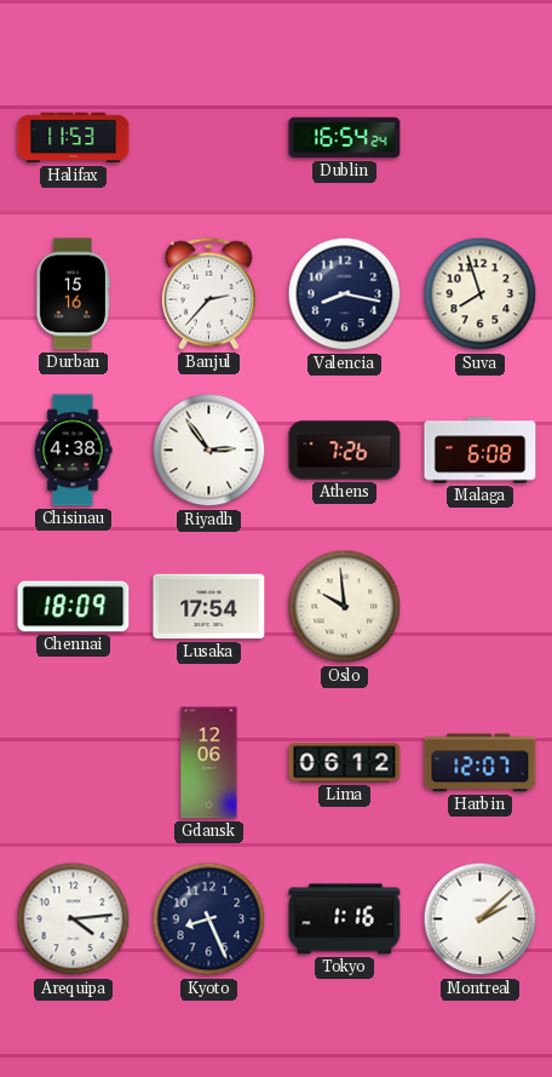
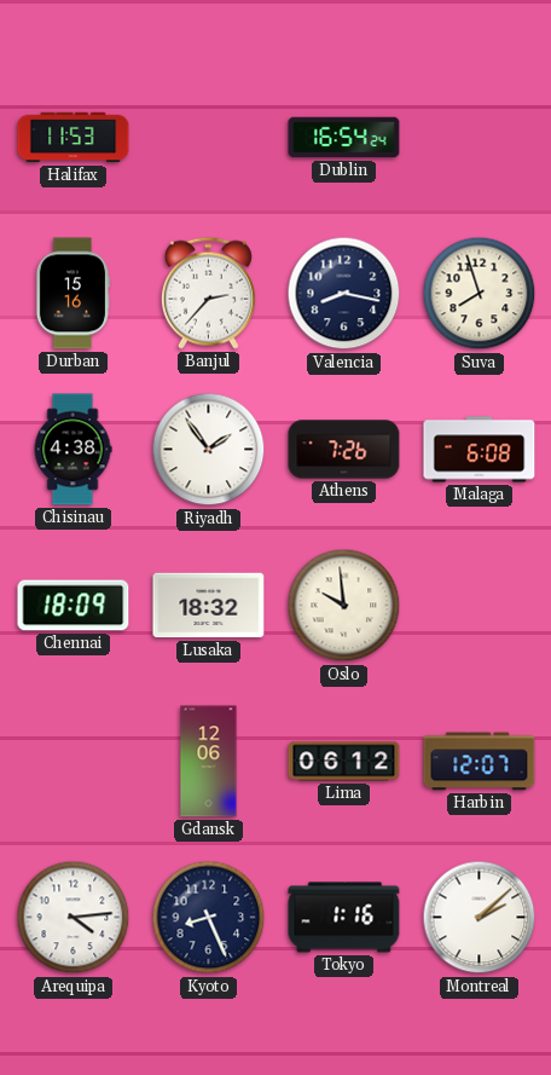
Riyadh: 2:54 -> 1:54 (209, 450)
Lusaka: 17:54 -> 18:32 (209, 606)
